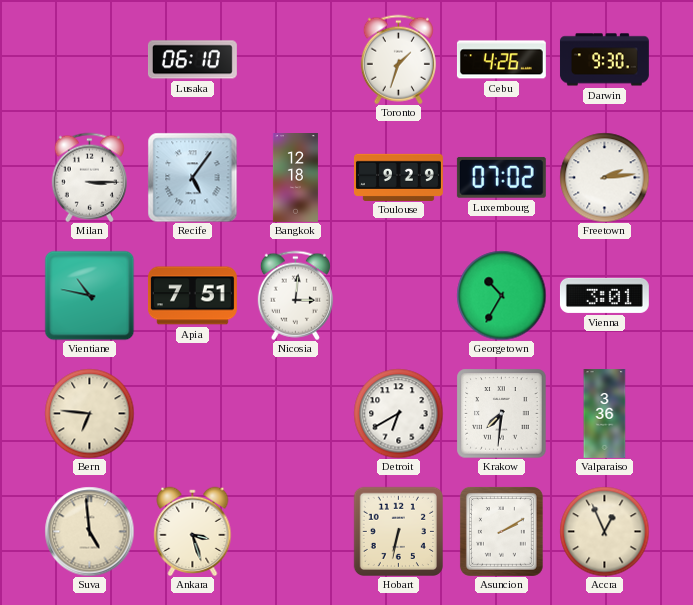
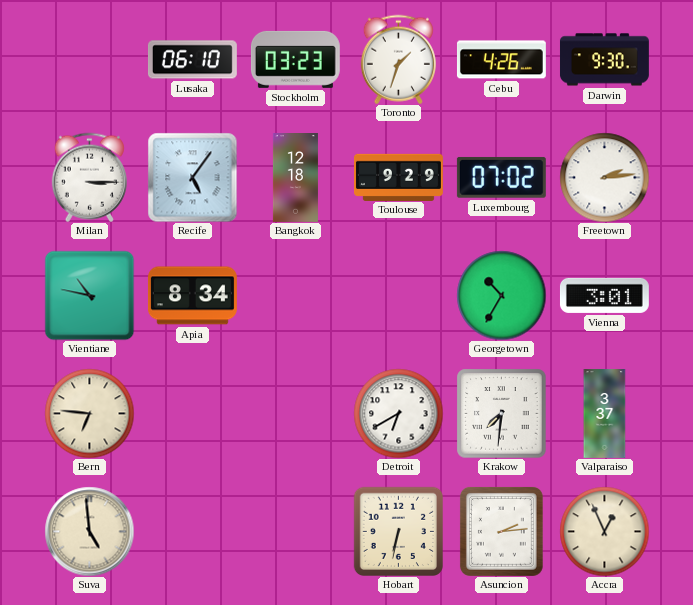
Stockholm: none -> 03:23 (295, 59)
Apia: 7:51 -> 8:34 (192, 296)
Nicosia: 3:01 -> none (295, 295)
Valparaiso: 3:36 -> 3:37 (605, 414)
Ankara: 3:27 -> none (193, 531)
Asuncion: 2:10 -> 2:14 (501, 531)
